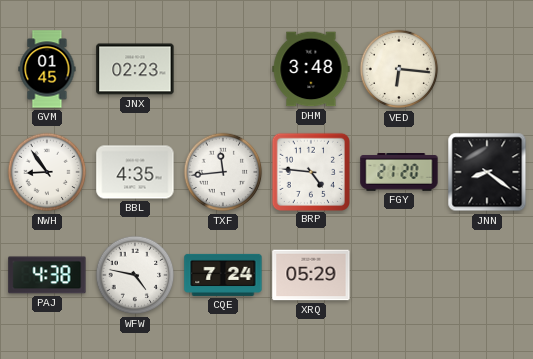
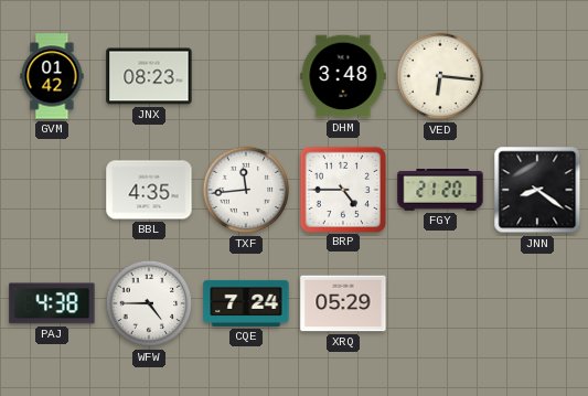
GVM: 01:45 -> 01:42 (52, 76)
JNX: 02:23 -> 08:23 (149, 76)
NWH: 8:54 -> none (47, 172)
BRP: 4:46 -> 4:45 (342, 189)
WFW: 4:47 -> 4:45 (149, 303)
